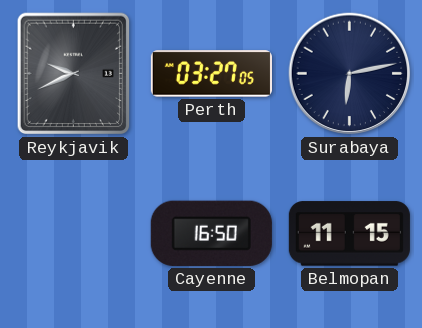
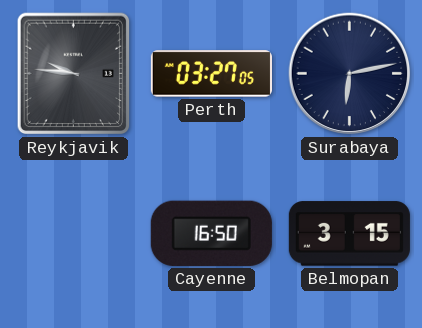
Reykjavik: 9:41 -> 9:46 (74, 74)
Belmopan: 11:15 -> 3:15 (349, 234)
